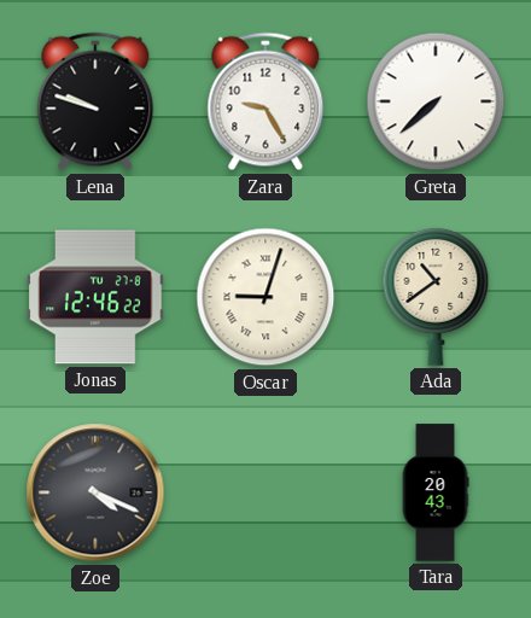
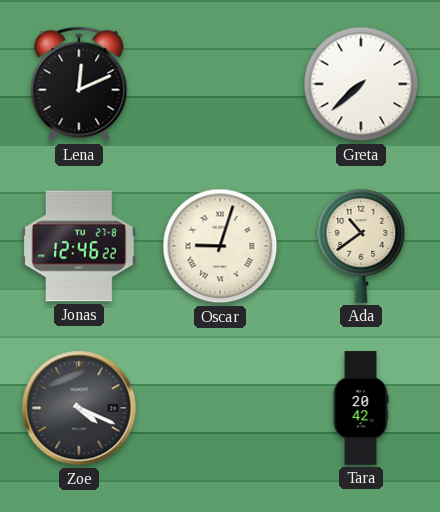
Lena: 9:48 -> 12:11 (79, 84)
Zara: 9:25 -> none (265, 101)
Tara: 20:43 -> 20:42 (361, 408)
